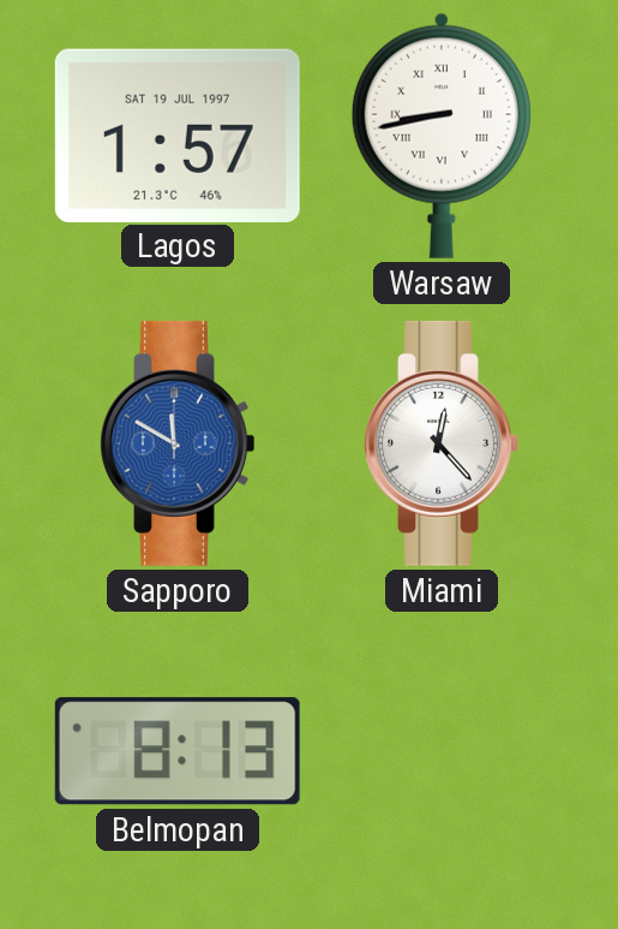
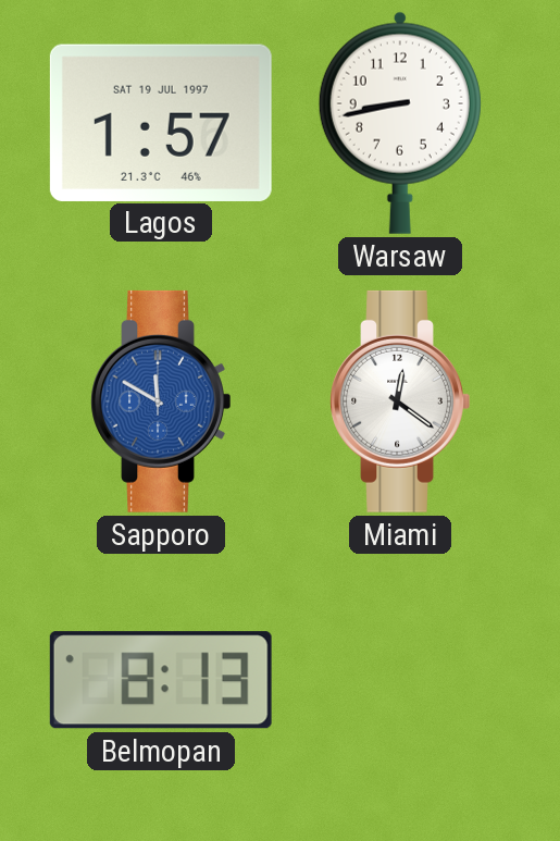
Warsaw numerals: Roman -> Arabic (400, 123)
Miami: 12:23 -> 12:21 (400, 401)
